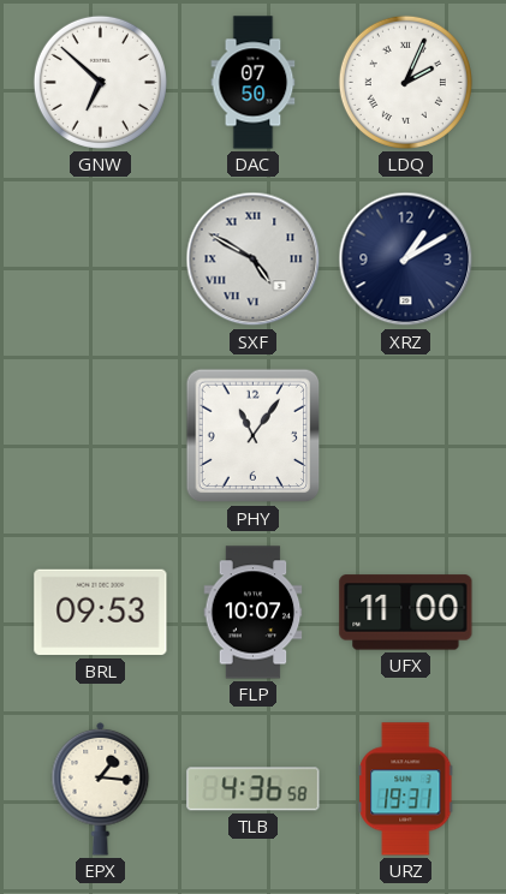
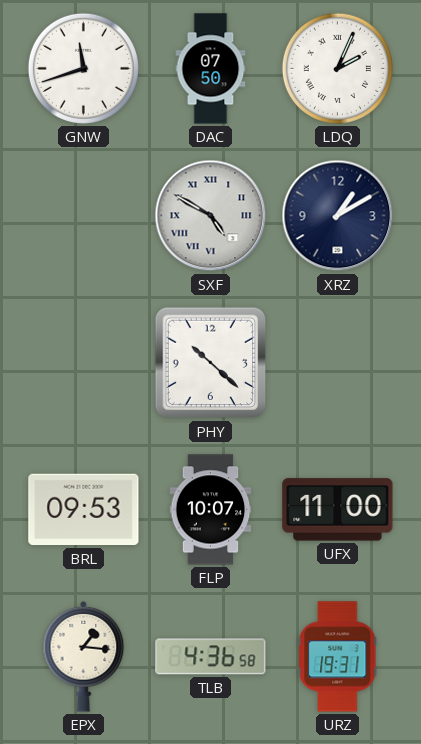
GNW: 6:52 -> 11:42 (83, 68)
PHY: 11:06 -> 10:22 (211, 363)
